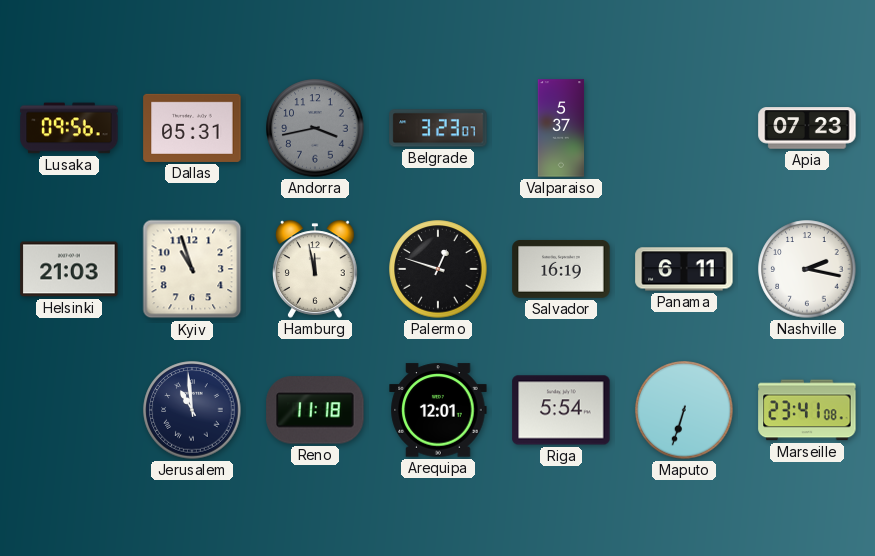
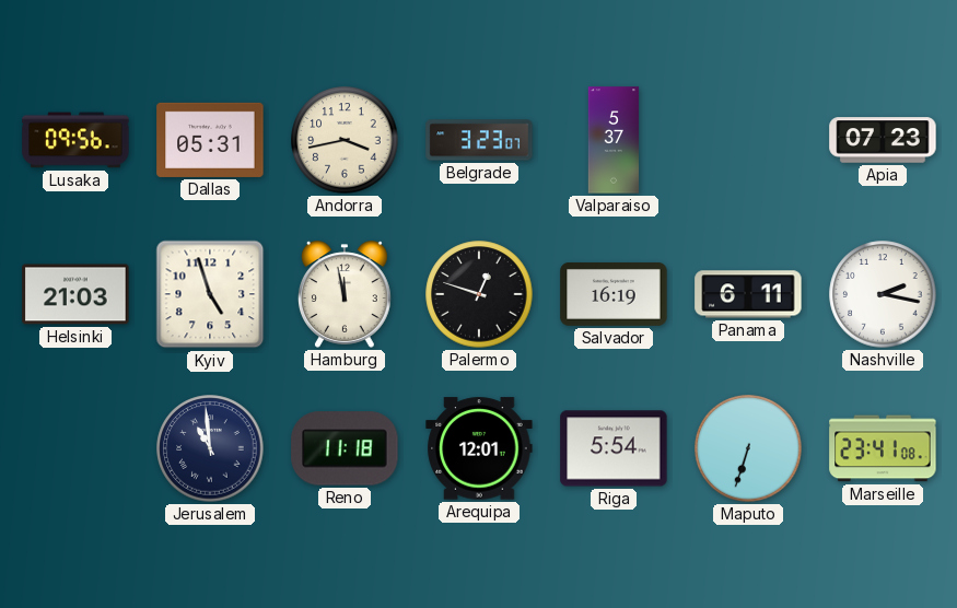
Andorra dial: grey -> cream (345, 140)
Kyiv: 10:57 -> 4:57 (210, 294)
